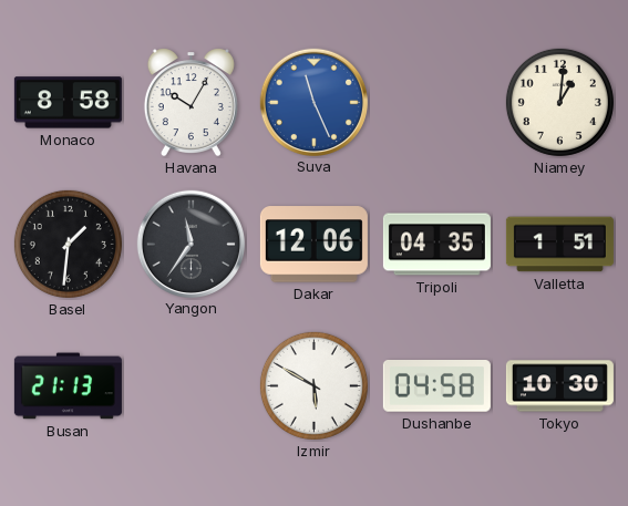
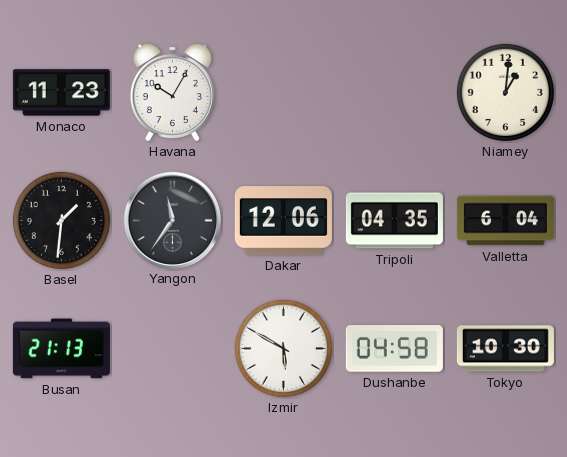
Monaco: 8:58 -> 11:23 (61, 93)
Suva: 11:26 -> none (313, 102)
Valletta: 1:51 -> 6:04 (505, 221)
